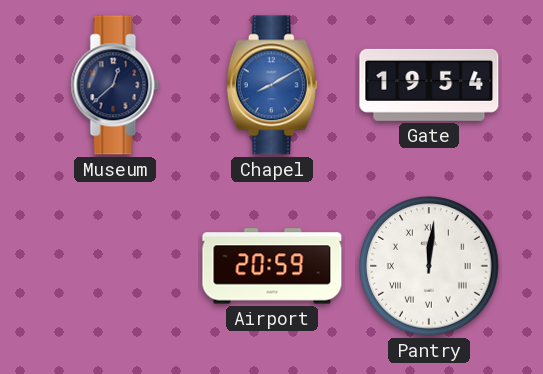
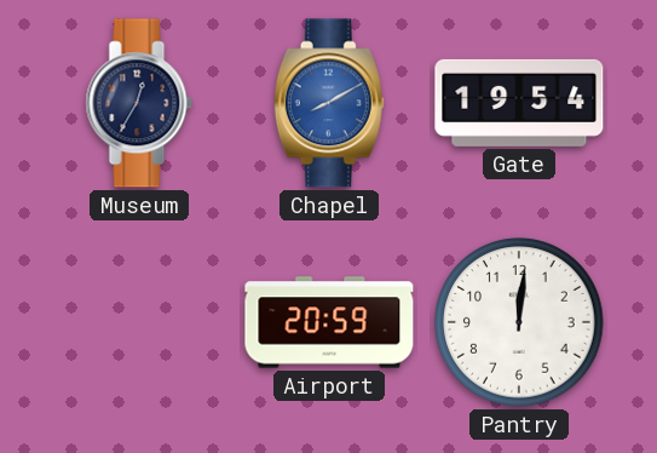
Museum: 12:38 -> 12:35 (139, 103)
Pantry numerals: Roman -> Arabic (519, 322)
